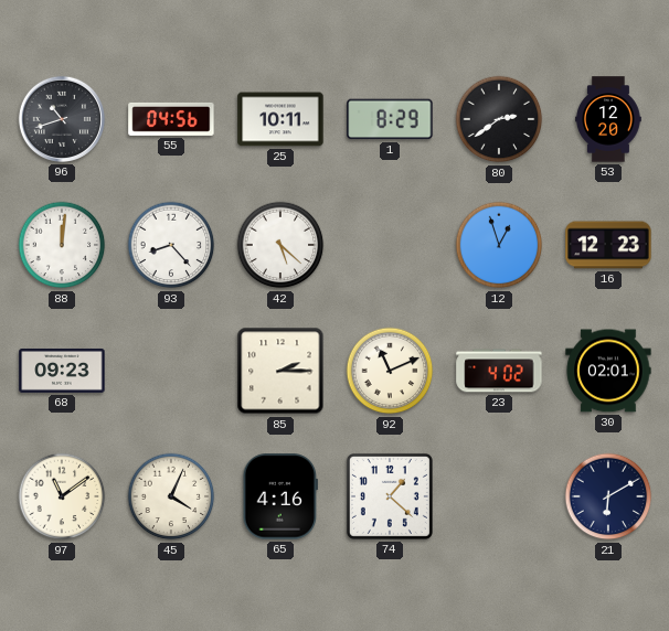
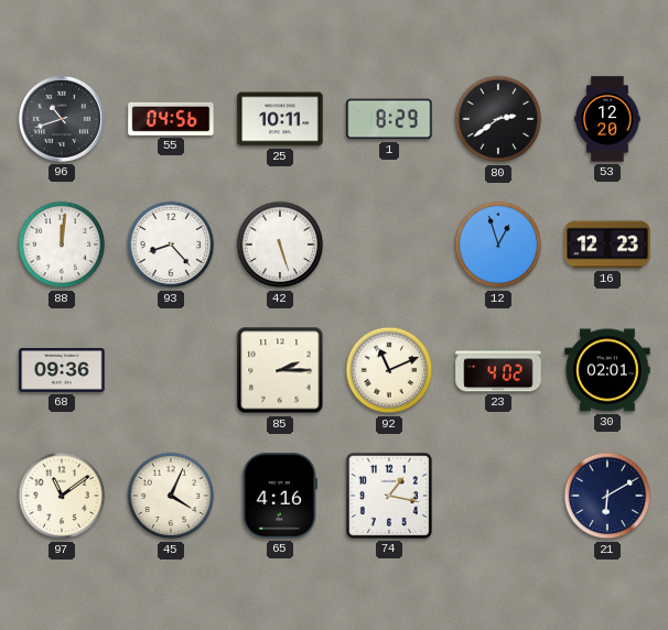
42: 5:22 -> 5:27 (280, 245)
68: 09:23 -> 09:36 (62, 370)
74: 1:22 -> 1:17 (389, 496)
